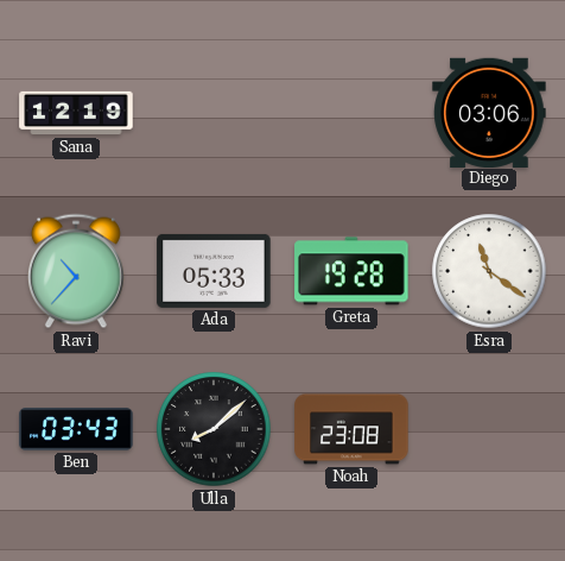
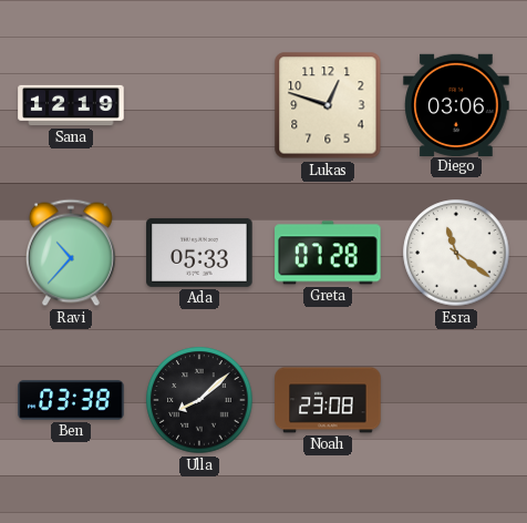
Lukas: none -> 12:48 (328, 105)
Greta: 19:28 -> 07:28 (328, 253)
Ben: 03:43 -> 03:38 (71, 400)
